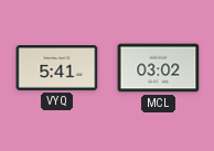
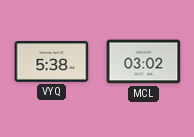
VYQ: 5:41 -> 5:38 (52, 62)
